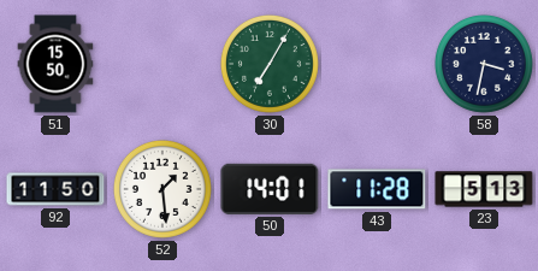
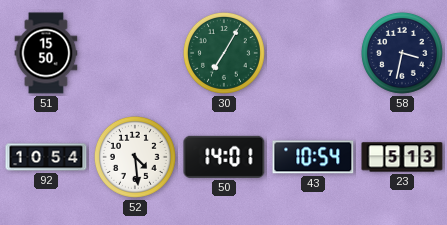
92: 11:50 -> 10:54 (46, 157)
52: 1:29 -> 4:29 (135, 157)
43: 11:28 -> 10:54 (313, 157)
